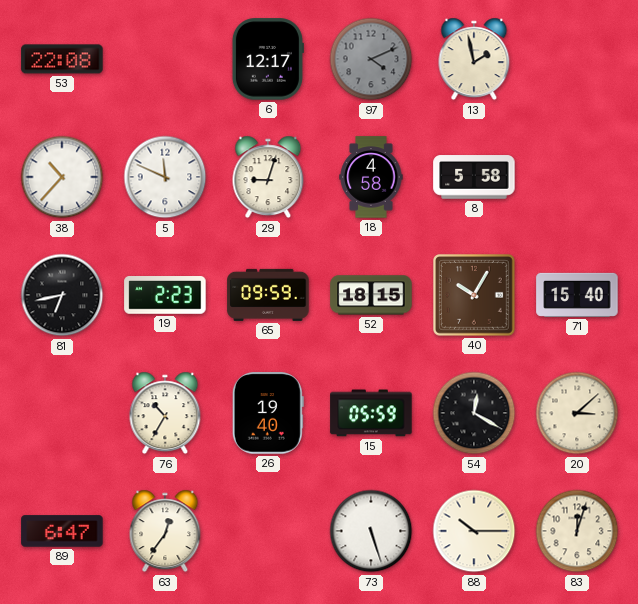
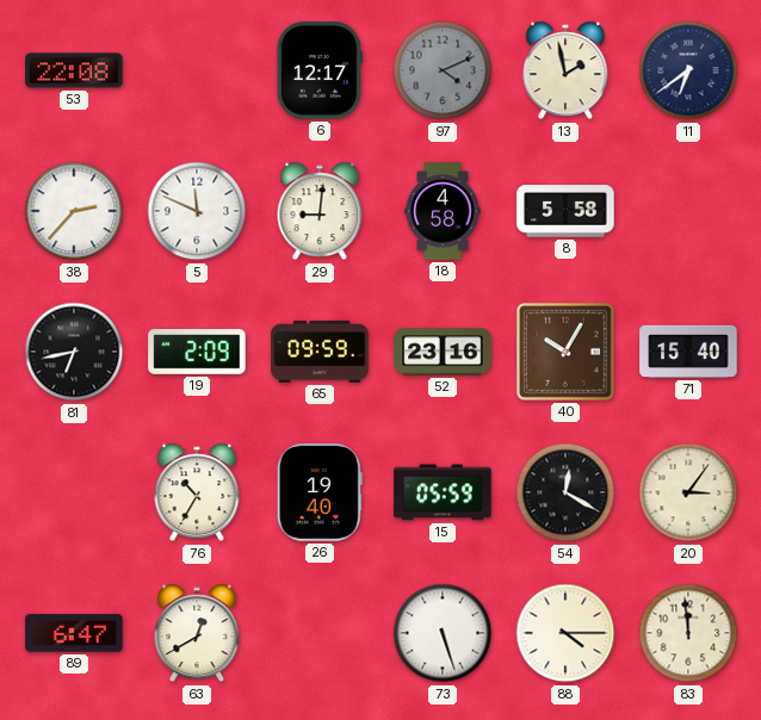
11: none -> 6:39 (688, 70)
38: 10:37 -> 2:37 (74, 211)
29: 9:03 -> 9:01 (320, 211)
19: 2:23 -> 2:09 (197, 353)
52: 18:15 -> 23:16 (443, 352)
20: 3:08 -> 3:06 (688, 492)
63: 12:36 -> 12:40 (197, 633)
88: 10:15 -> 4:15 (565, 633)
83: 12:03 -> 11:59 (688, 633)
